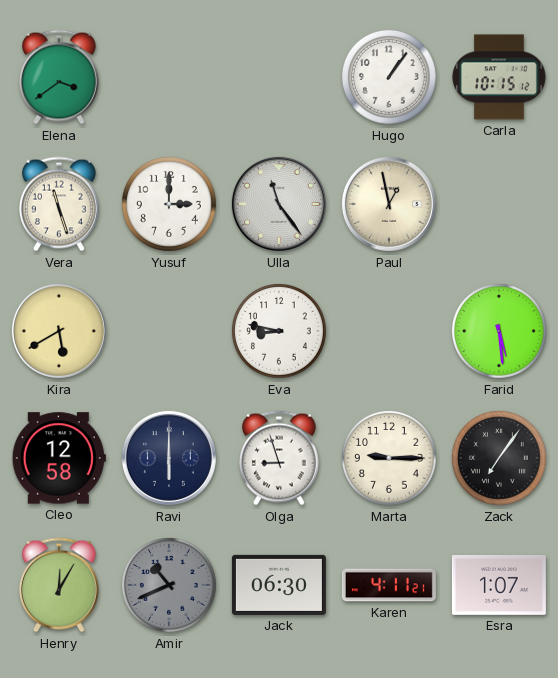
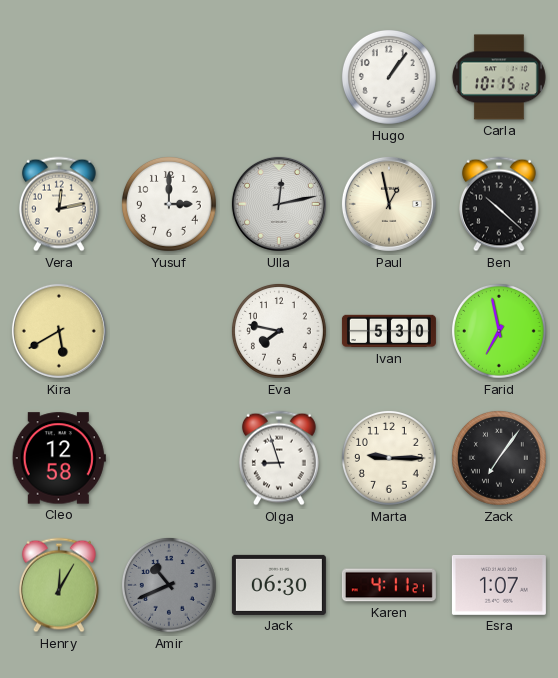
Elena: 3:39 -> none (59, 77)
Vera: 11:27 -> 12:13 (59, 204)
Ulla: 11:24 -> 12:13 (279, 204)
Ben: none -> 10:22 (499, 204)
Eva: 8:47 -> 7:47 (279, 331)
Ivan: none -> 5:30 (389, 331)
Farid: 5:29 -> 6:58 (499, 331)
Ravi: 6:00 -> none (169, 458)
